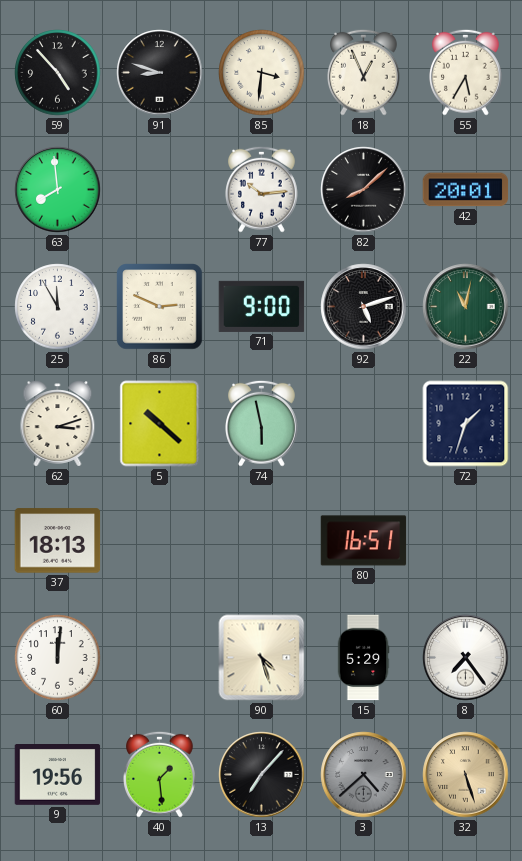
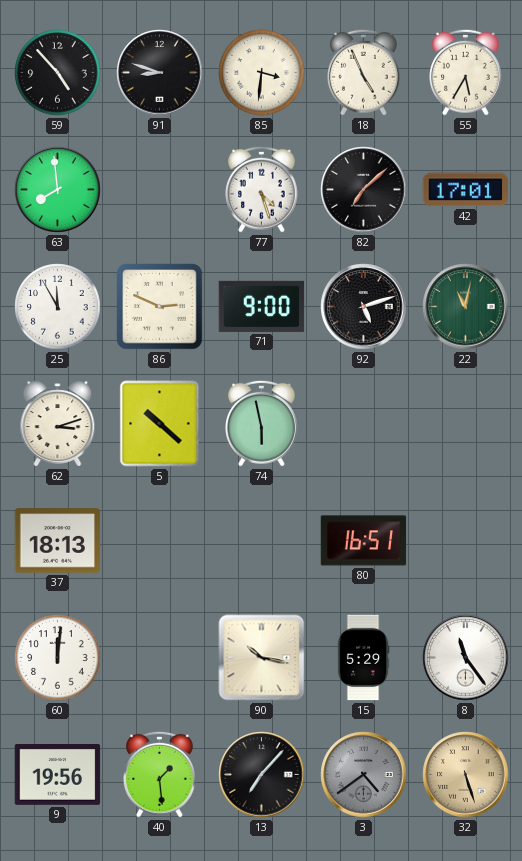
18: 12:56 -> 4:56 (364, 72)
77: 10:14 -> 4:27 (262, 189)
82: 8:08 -> 7:08 (364, 190)
42: 20:01 -> 17:01 (466, 190)
72: 1:33 -> none (466, 424)
90: 4:27 -> 10:17 (262, 658)
8: 7:24 -> 11:24 (466, 658)
3: 4:38 -> 4:39 (364, 775)
